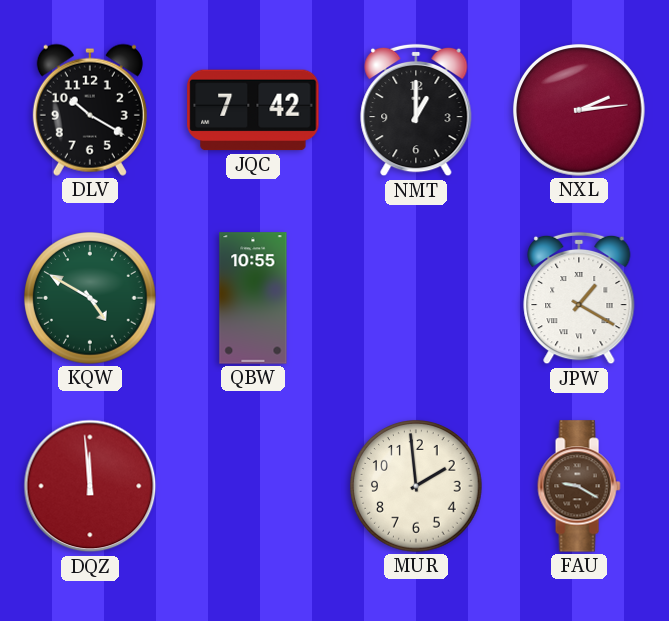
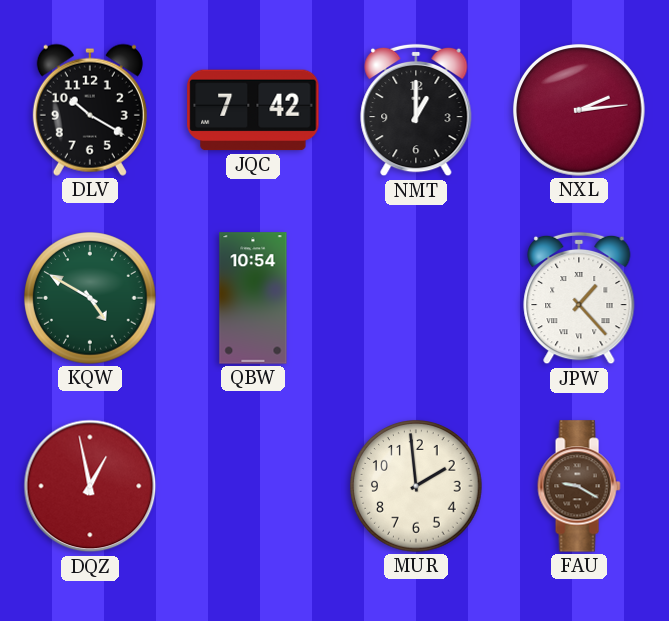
QBW: 10:55 -> 10:54 (253, 298)
JPW: 1:20 -> 1:23 (579, 298)
DQZ: 11:59 -> 12:58 (90, 486)
